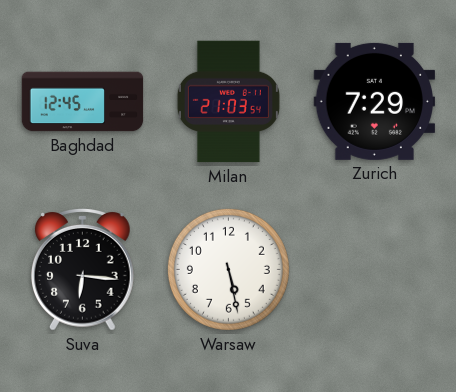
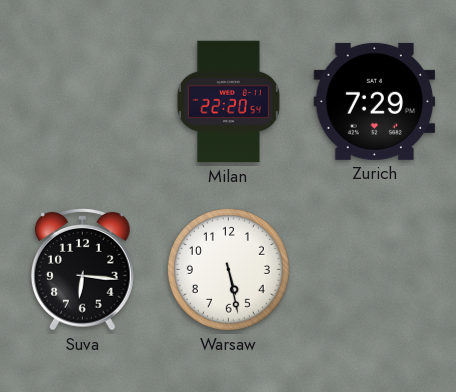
Baghdad: 12:45 -> none (83, 102)
Milan: 21:03 -> 22:20 (228, 102)
